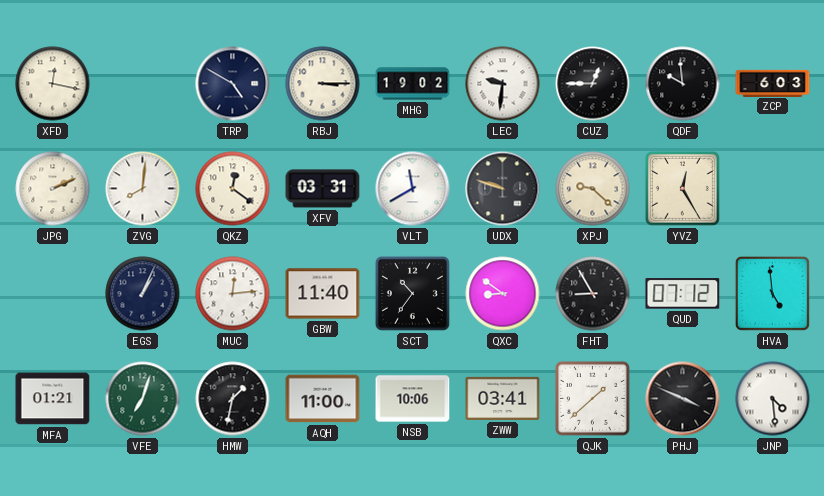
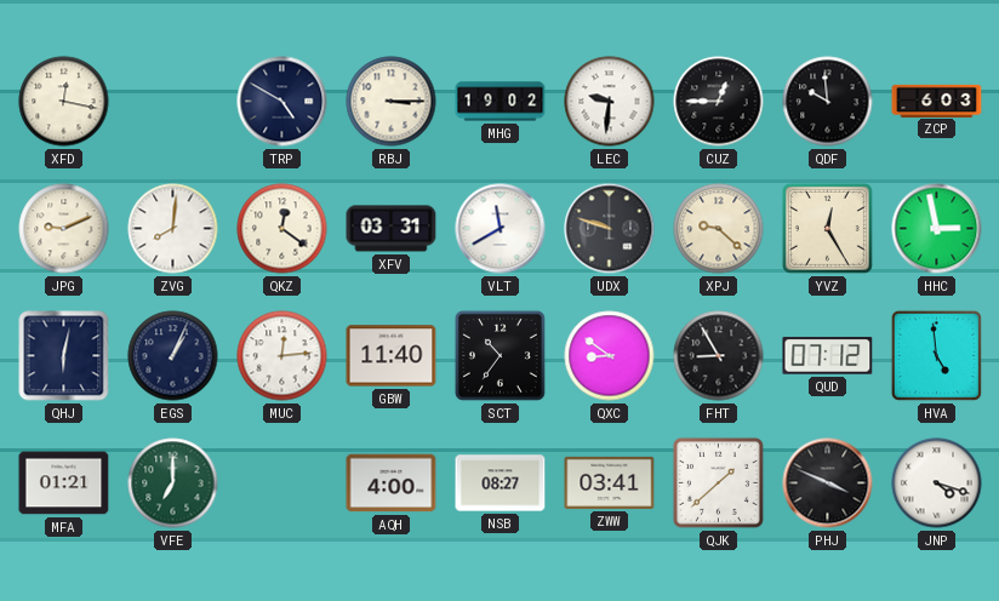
JPG: 2:11 -> 9:11 (64, 229)
HHC: none -> 2:58 (937, 229)
QHJ: none -> 6:02 (64, 356)
VFE: 7:03 -> 7:00 (173, 483)
HMW: 1:32 -> none (233, 399)
AQH: 11:00 -> 4:00 (392, 483)
NSB: 10:06 -> 08:27 (501, 483)
JNP: 4:29 -> 4:18 (937, 483)
